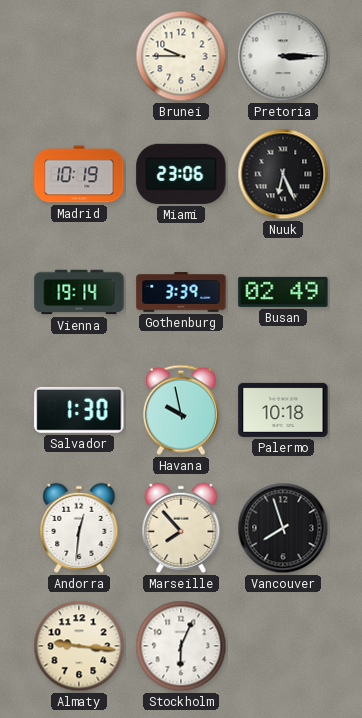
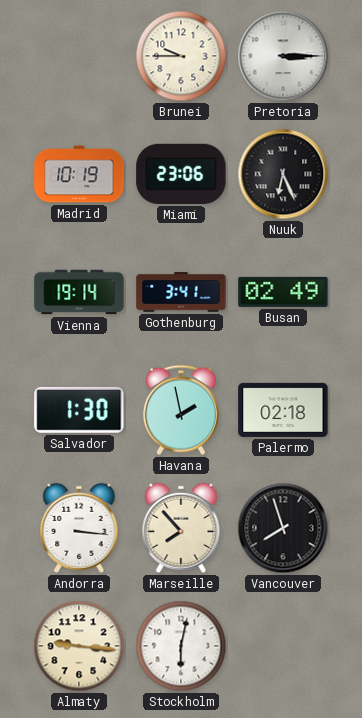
Gothenburg: 3:39 -> 3:41 (181, 292)
Havana: 9:58 -> 1:58 (181, 410)
Palermo: 10:18 -> 02:18 (283, 410)
Andorra: 12:31 -> 3:16 (79, 528)
Stockholm: 6:04 -> 6:02 (181, 646)
